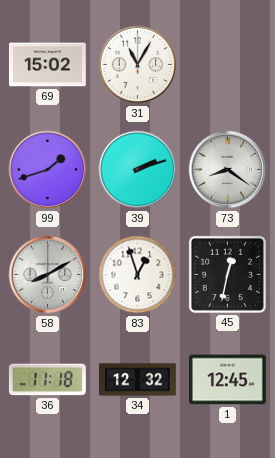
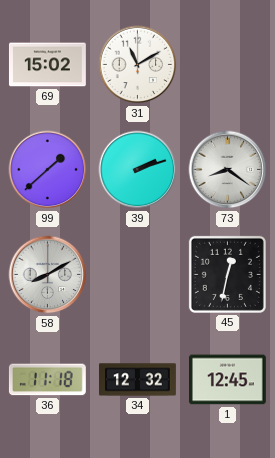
31: 11:05 -> 11:10 (138, 65)
99: 1:42 -> 1:38 (48, 170)
83: 12:57 -> none (138, 275)
